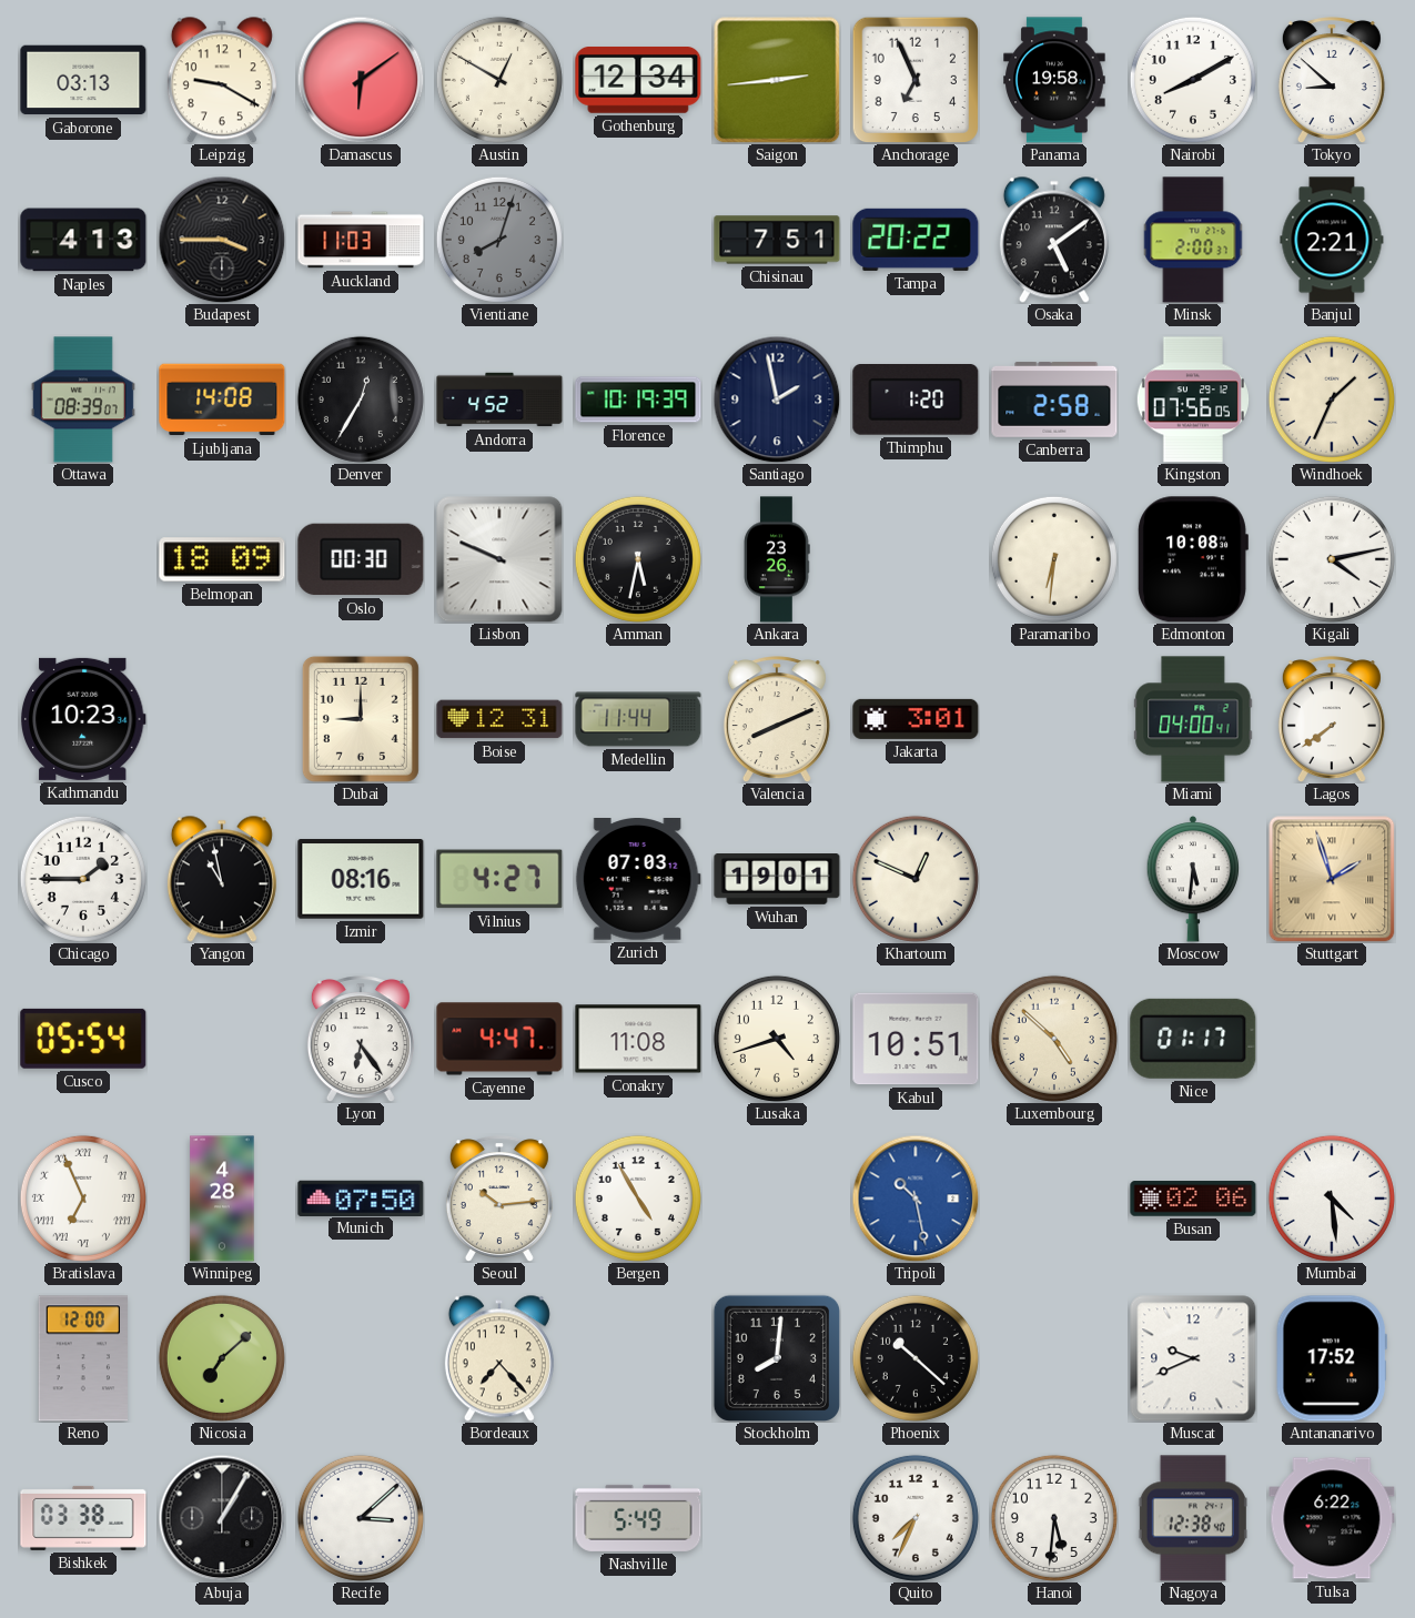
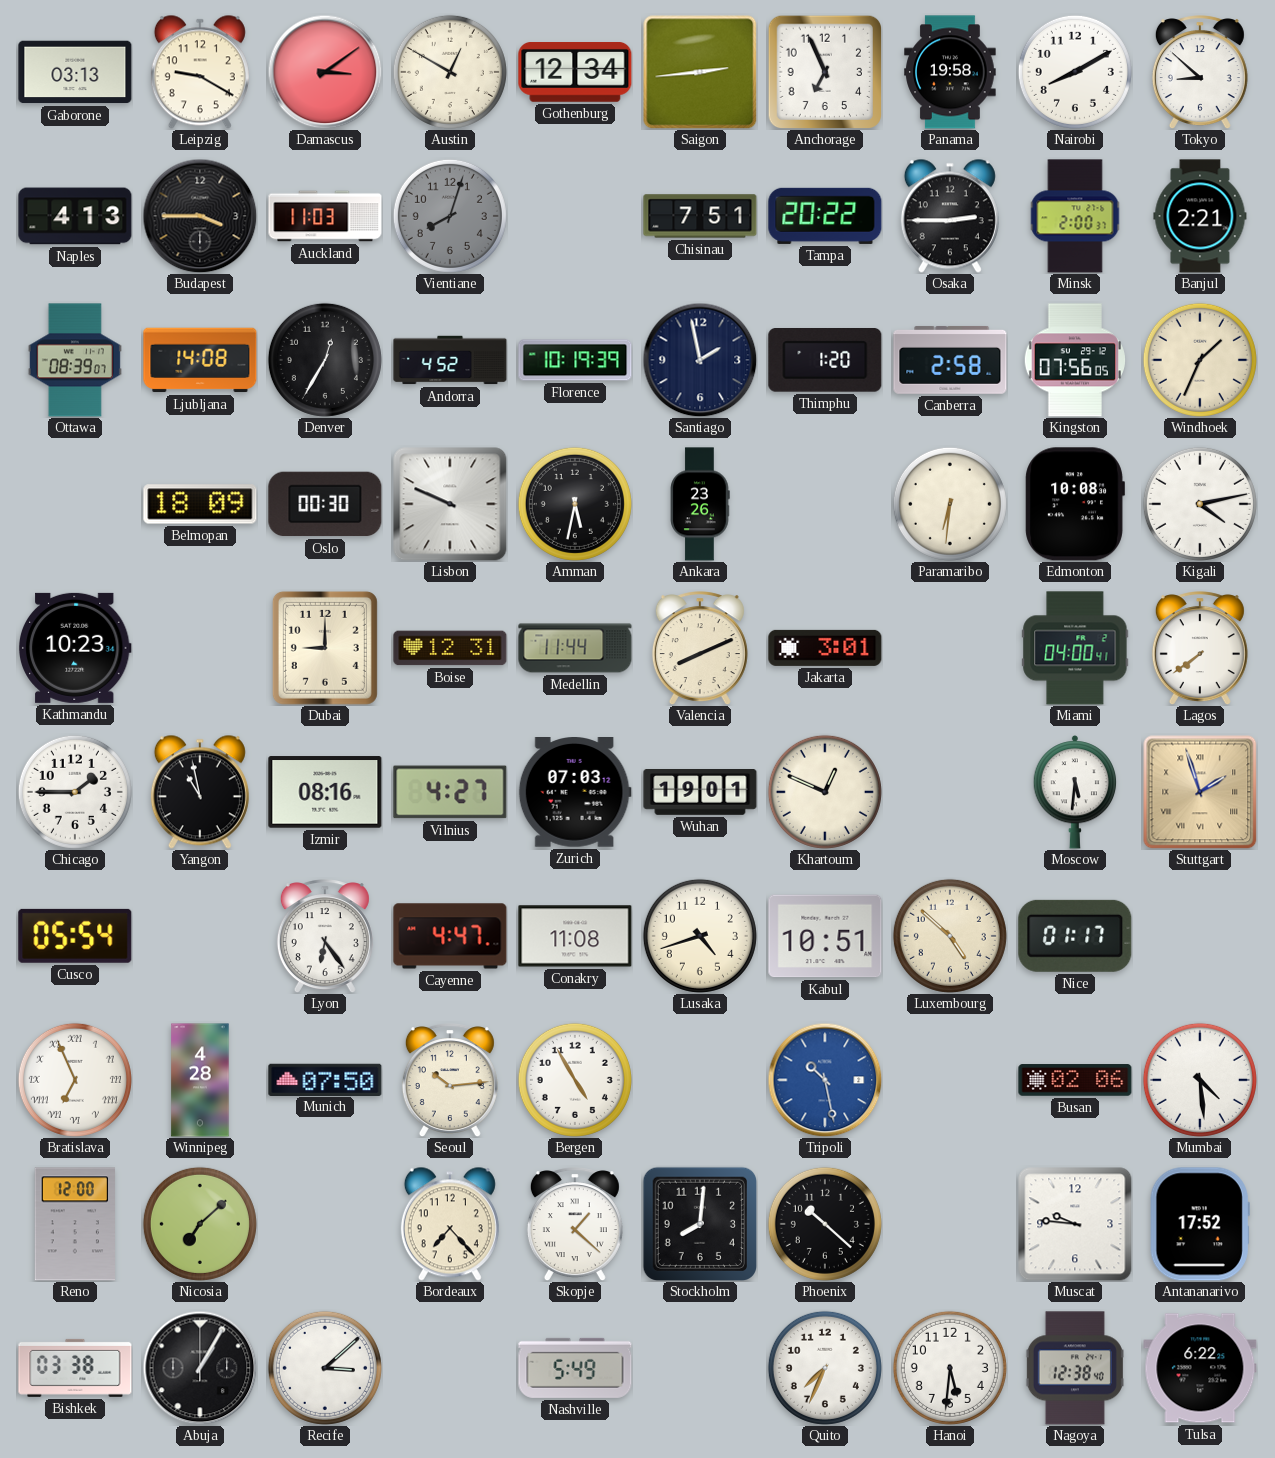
Damascus: 6:09 -> 3:09 (325, 72)
Osaka: 5:09 -> 2:45 (950, 216)
Skopje: none -> 1:22 (575, 1224)
Muscat: 9:41 -> 9:46 (1075, 1224)
